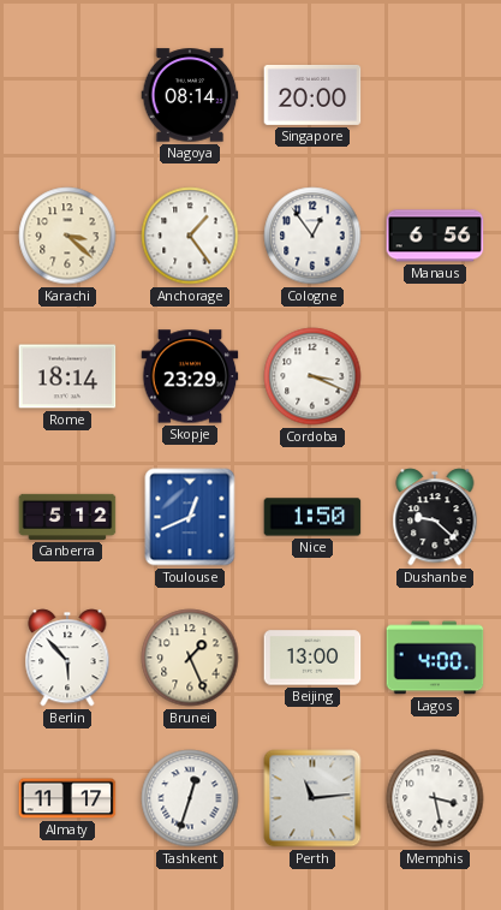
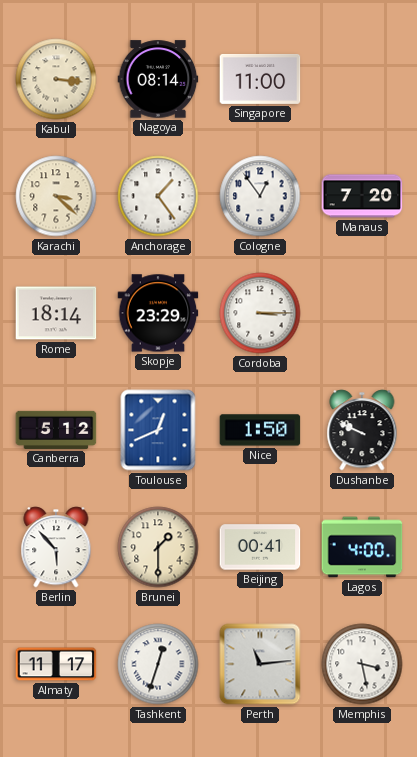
Kabul: none -> 3:16 (56, 79)
Singapore: 20:00 -> 11:00 (260, 79)
Manaus: 6:56 -> 7:20 (362, 196)
Cordoba: 3:19 -> 3:15 (260, 313)
Dushanbe: 9:22 -> 9:49 (362, 430)
Brunei: 1:26 -> 1:30 (158, 547)
Beijing: 13:00 -> 00:41 (260, 547)
